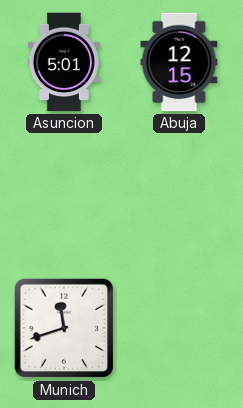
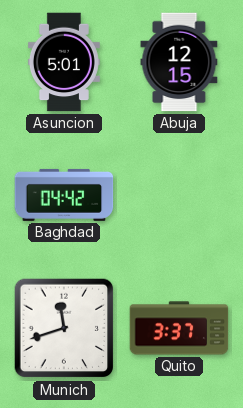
Baghdad: none -> 04:42 (64, 195)
Quito: none -> 3:37 (179, 328)
